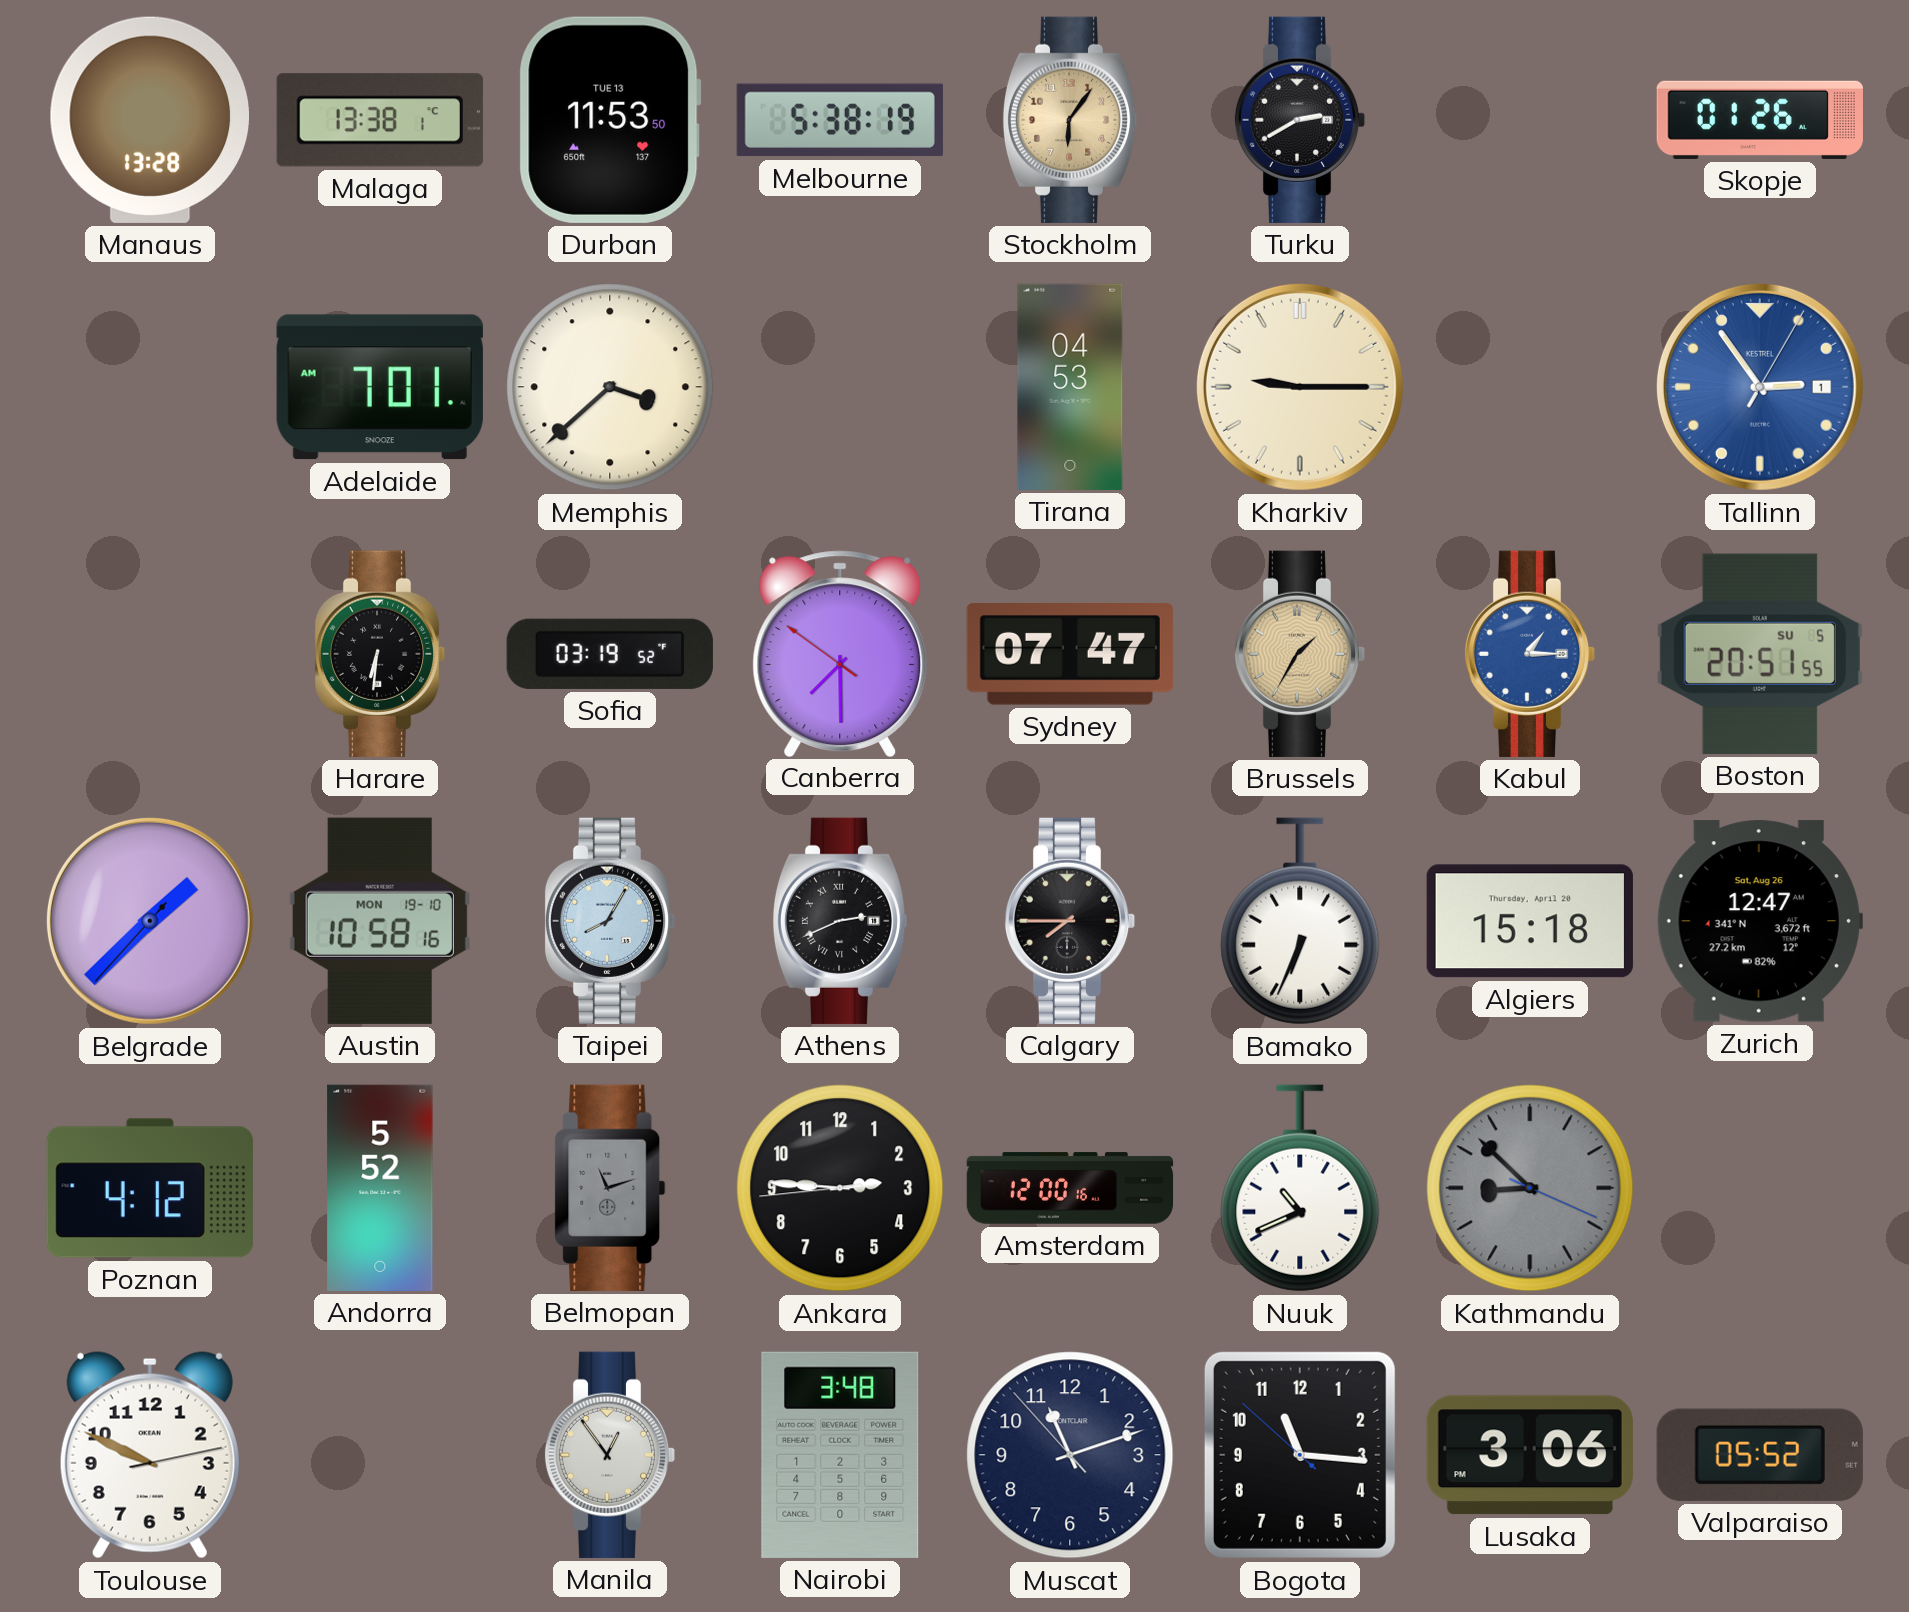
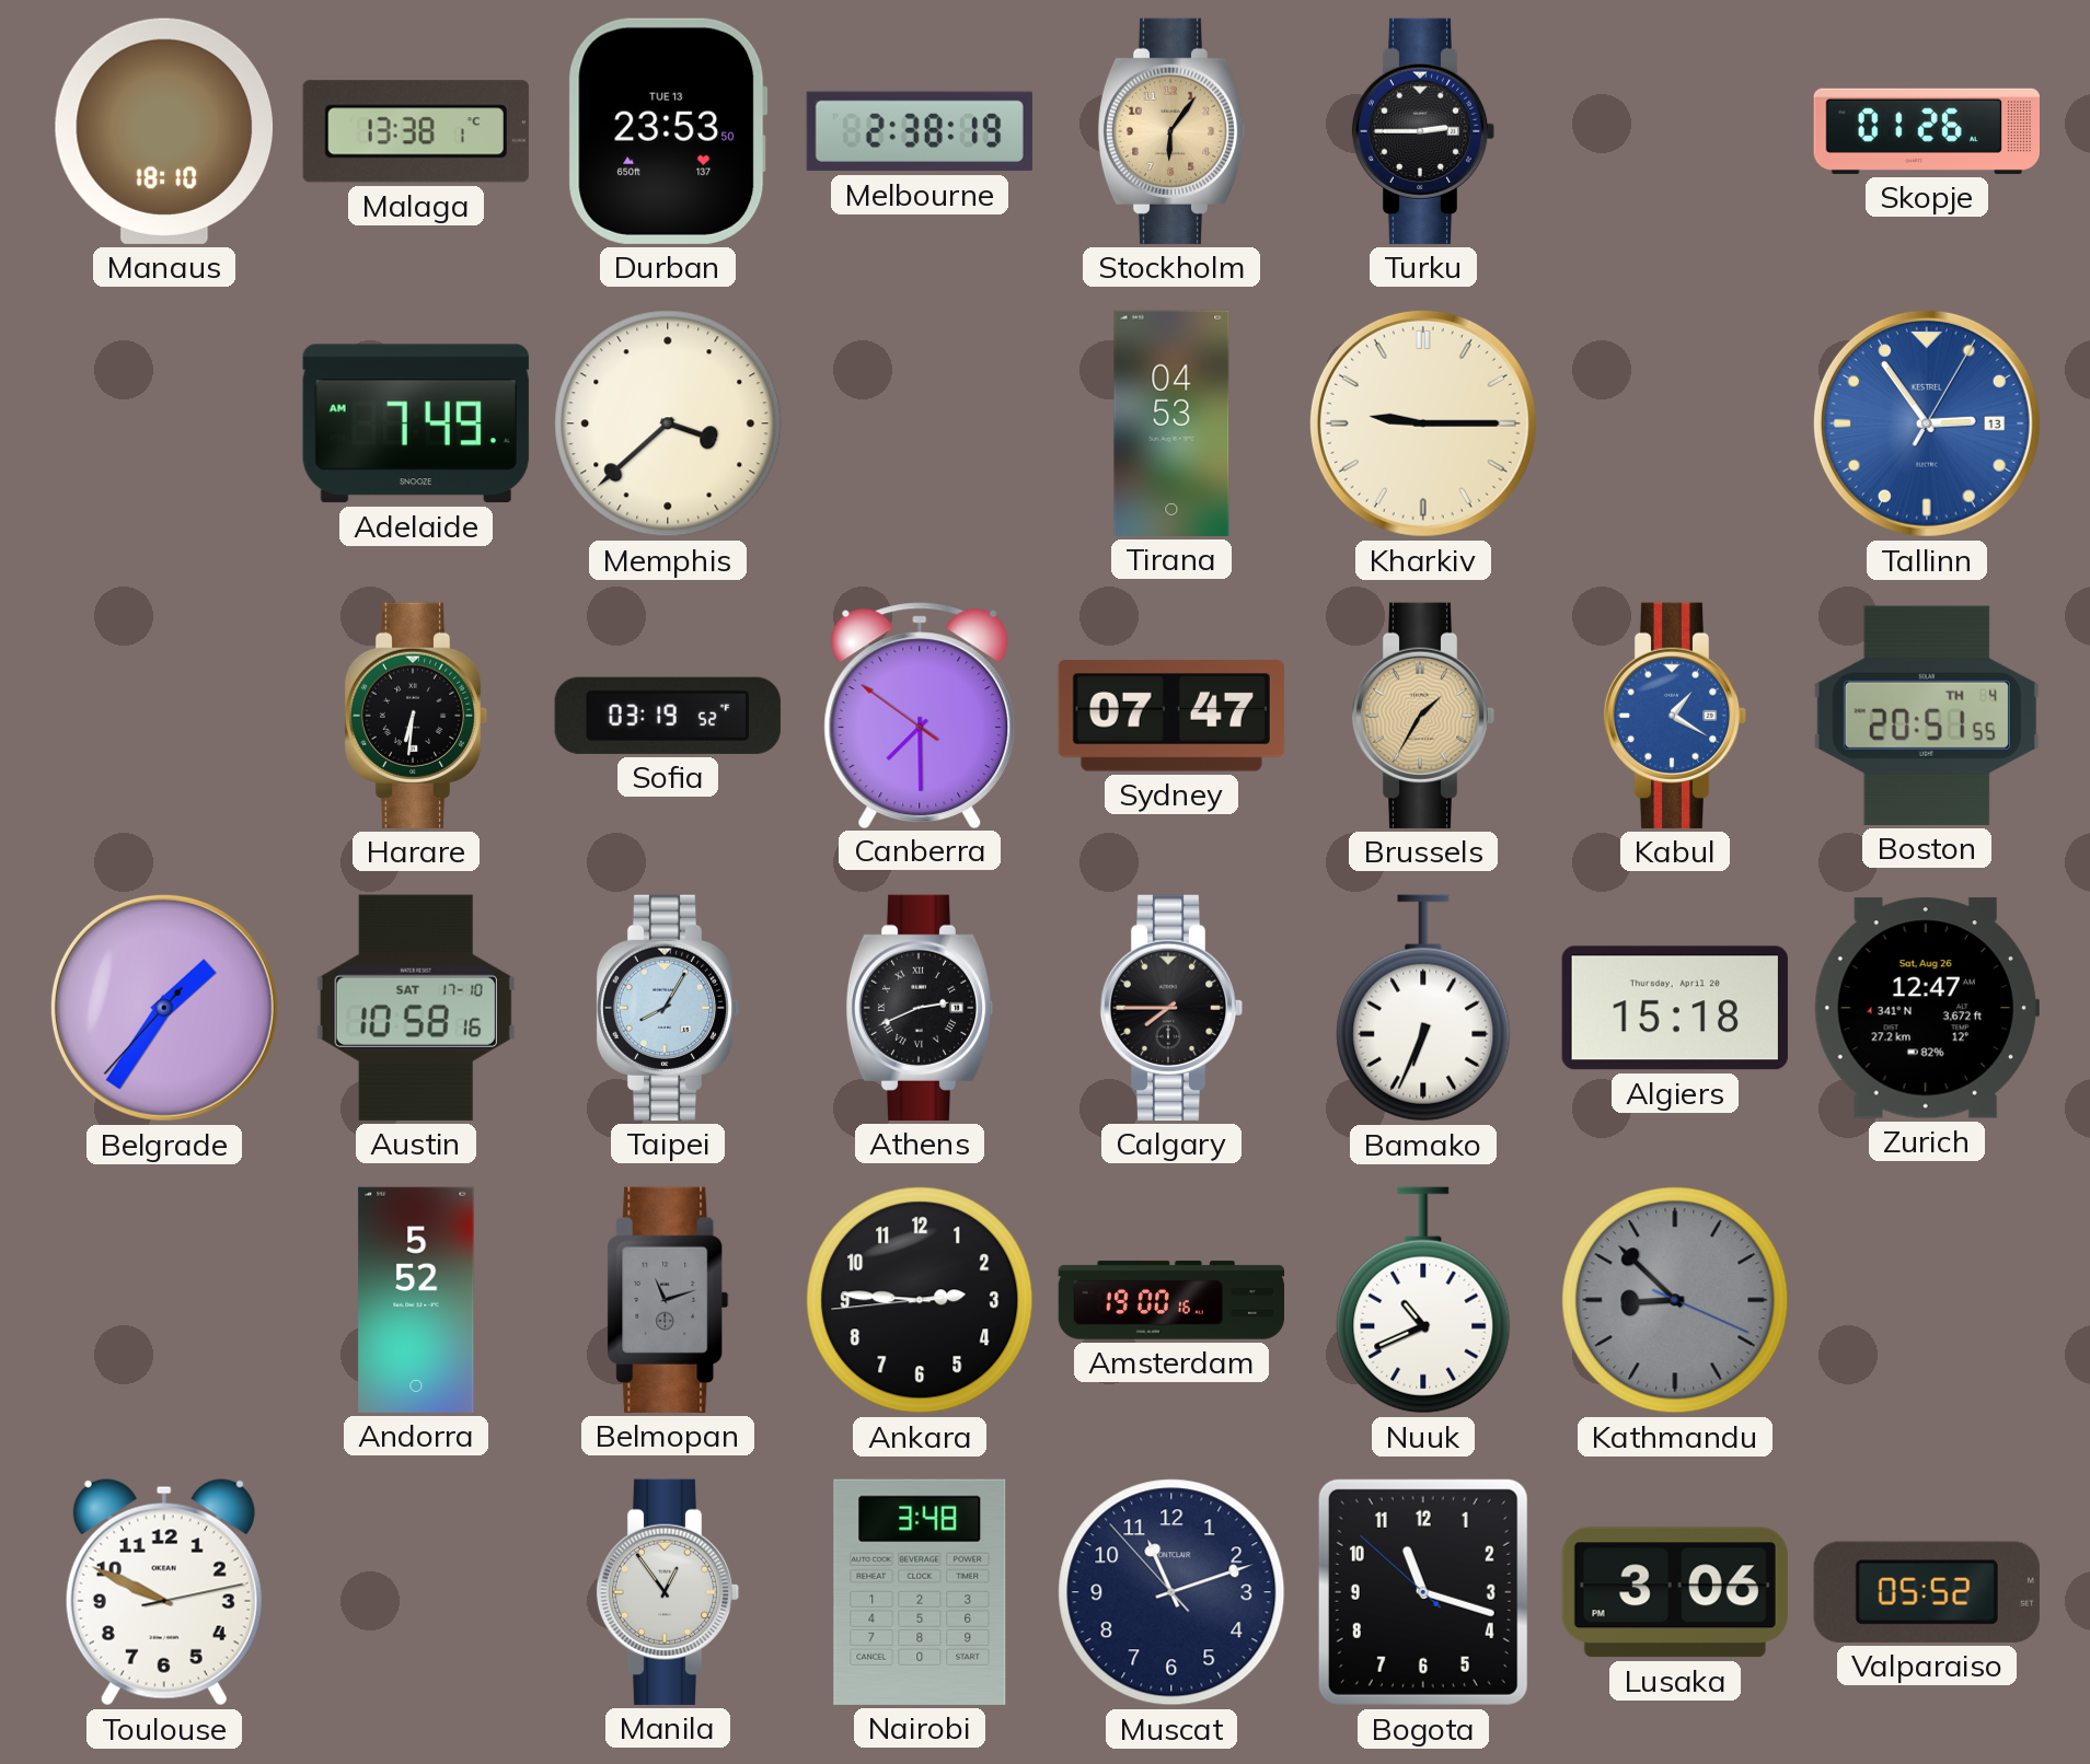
Manaus: 13:28 -> 18:10 (163, 131)
Durban: 11:53 -> 23:53 (668, 131)
Melbourne: 5:38 -> 2:38 (920, 131)
Turku: 2:40 -> 2:45 (1423, 131)
Adelaide: 7:01 -> 7:49 (416, 423)
Tallinn date: 1 -> 13 (1927, 423)
Kabul: 1:15 -> 1:20 (1675, 716)
Boston date: SU 5 -> TH 4 (1927, 716)
Belgrade: 1:37 -> 1:35 (164, 1008)
Austin date: MON 19-10 -> SAT 17-10 (416, 1008)
Poznan: 4:12 -> none (150, 1188)
Amsterdam: 12:00 -> 19:00 (1171, 1300)
Bogota: 11:15 -> 11:17 (1423, 1592)
